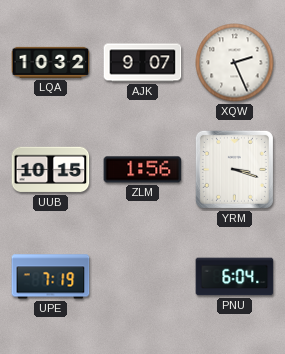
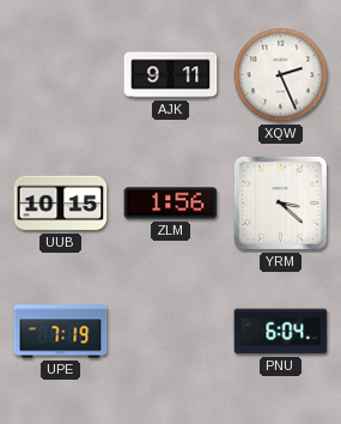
LQA: 10:32 -> none (51, 62)
AJK: 9:07 -> 9:11 (171, 75)
YRM: 3:18 -> 3:22 (280, 202)
